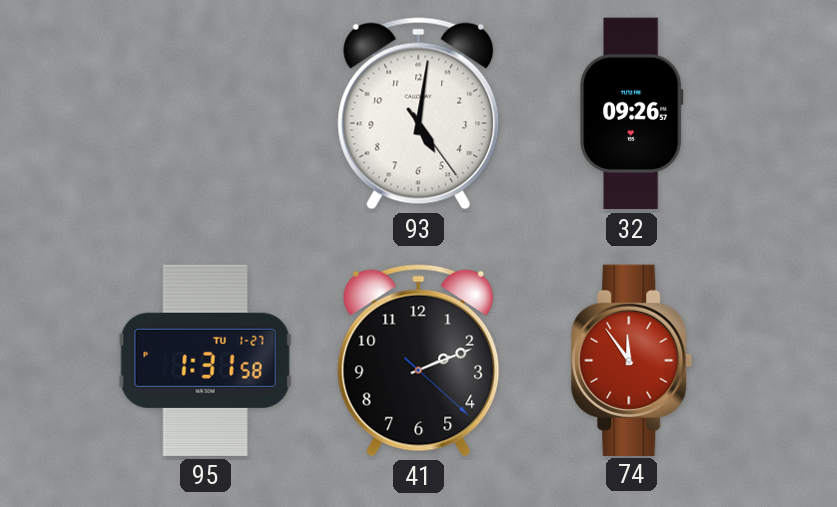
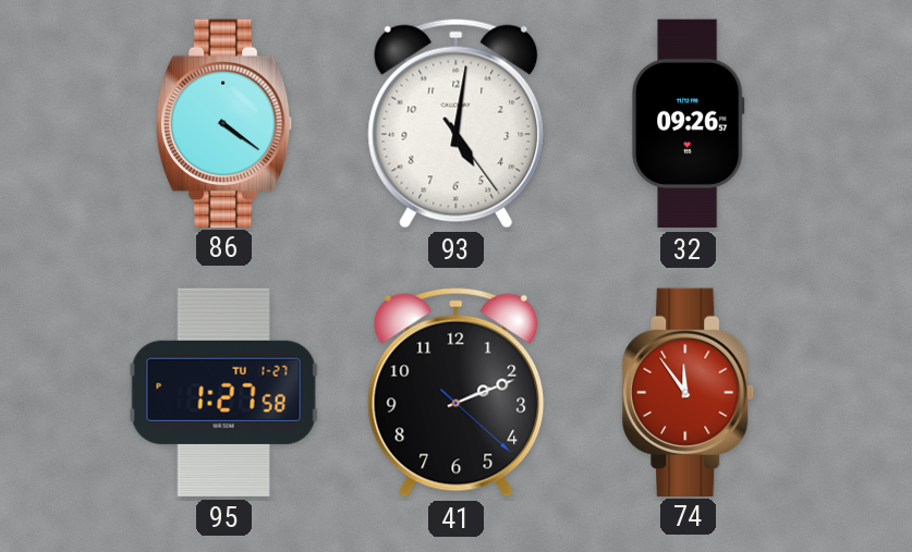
86: none -> 4:21 (224, 123)
95: 1:31 -> 1:27 (223, 392)
